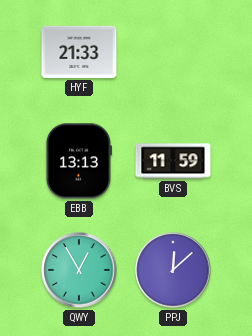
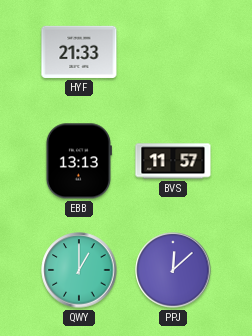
BVS: 11:59 -> 11:57 (173, 161)
QWY: 12:55 -> 1:00 (79, 270)
